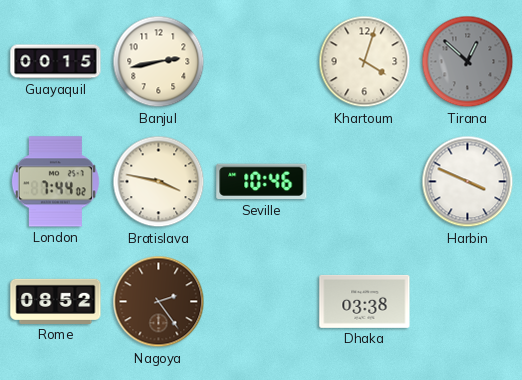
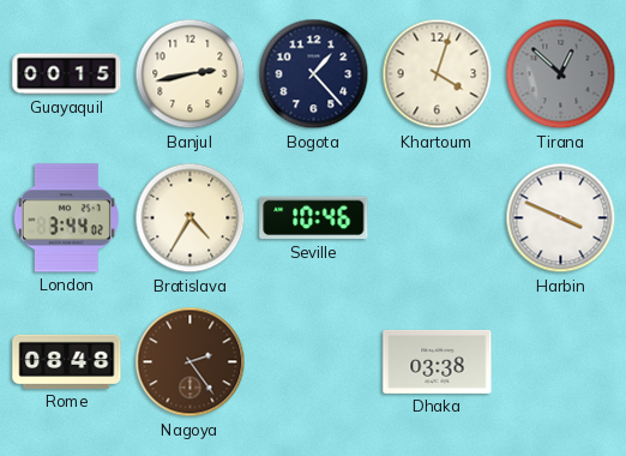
Bogota: none -> 1:23 (314, 74)
London: 7:44 -> 3:44 (66, 218)
Bratislava: 3:47 -> 4:35 (191, 218)
Rome: 08:52 -> 08:48 (67, 361)
